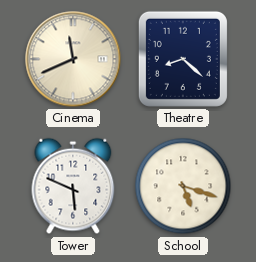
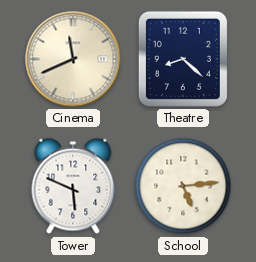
School: 5:18 -> 5:14 (183, 186)
